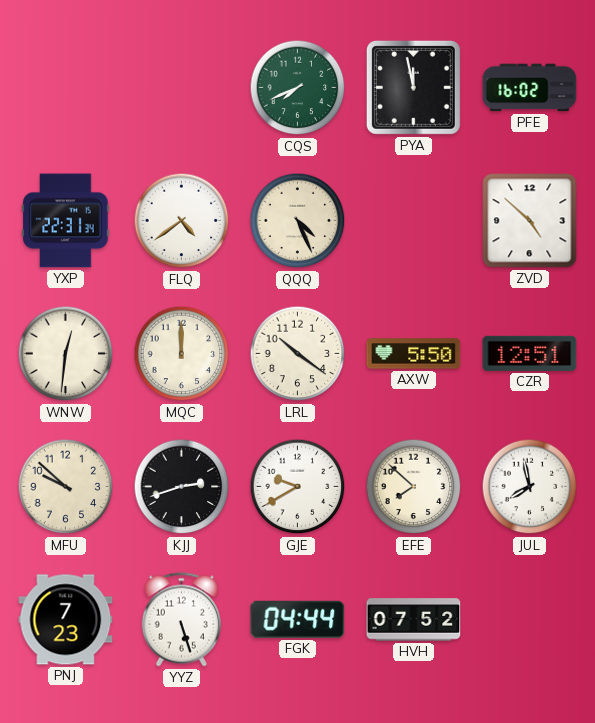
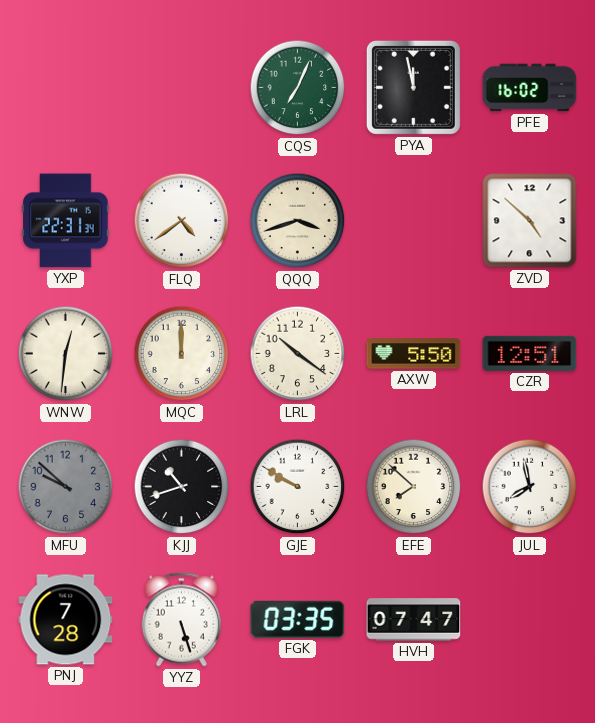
CQS: 7:41 -> 7:04 (298, 88)
QQQ: 4:26 -> 3:42 (298, 221)
MFU dial: cream -> grey (66, 487)
KJJ: 2:42 -> 10:42 (182, 487)
GJE: 9:40 -> 9:50 (298, 487)
PNJ: 7:23 -> 7:28 (66, 620)
FGK: 04:44 -> 03:35 (298, 619)
HVH: 07:52 -> 07:47 (414, 620)
